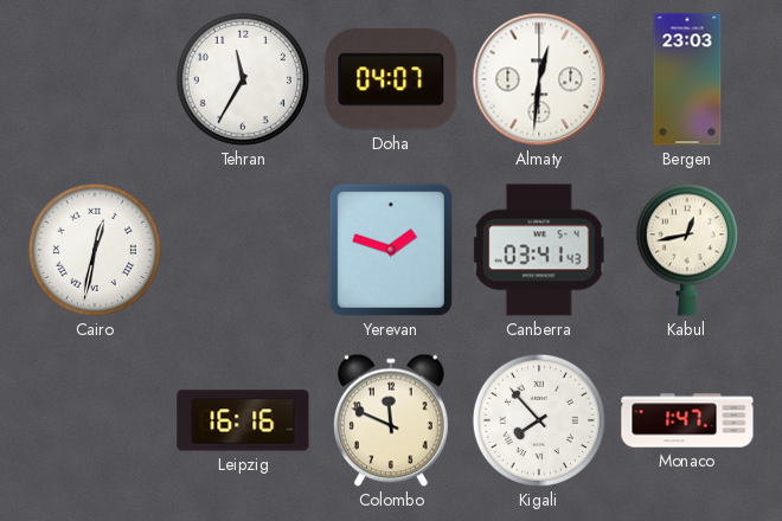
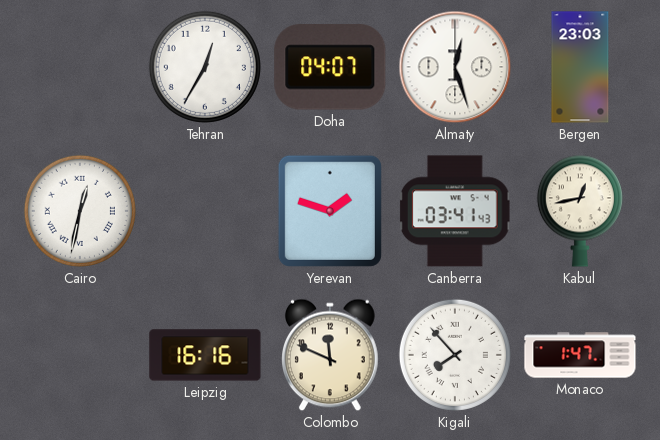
Tehran: 11:35 -> 12:35 (205, 67)
Almaty: 12:31 -> 12:27 (455, 67)
